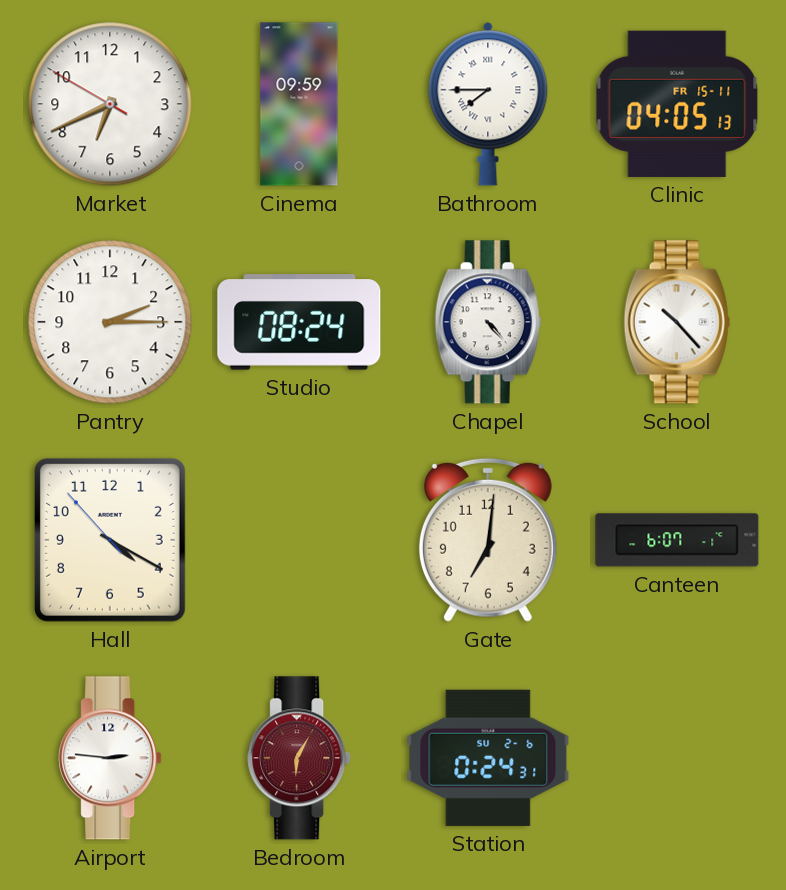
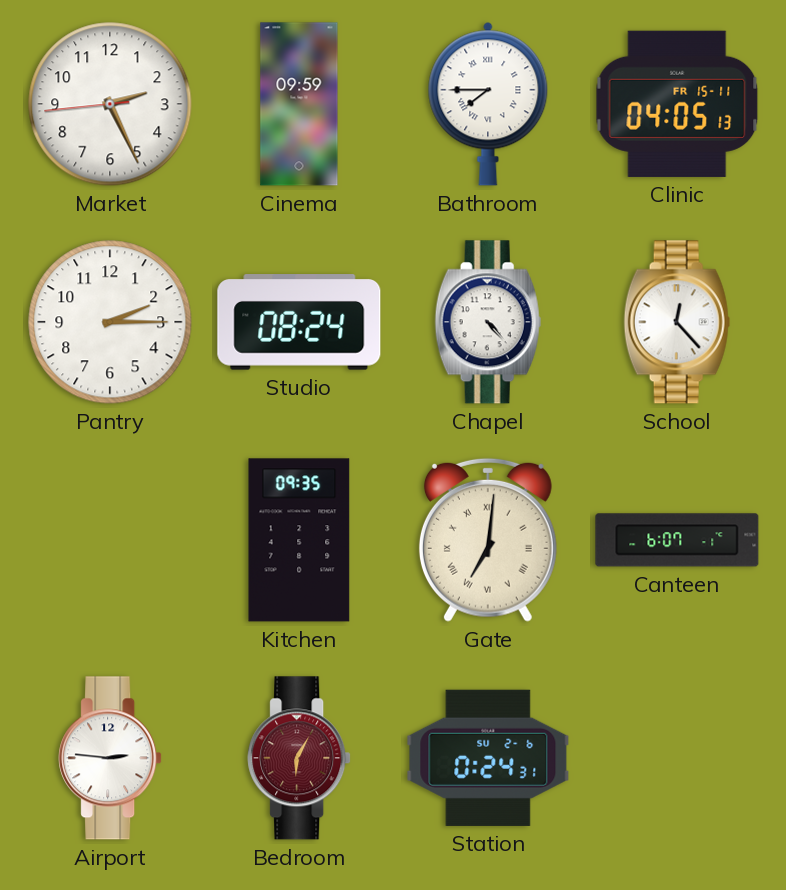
Market: 6:40 -> 2:25 (110, 104)
School: 10:23 -> 12:23 (677, 322)
Hall: 4:19 -> none (110, 540)
Kitchen: none -> 09:35 (299, 540)
Gate numerals: Arabic -> Roman (488, 540)
